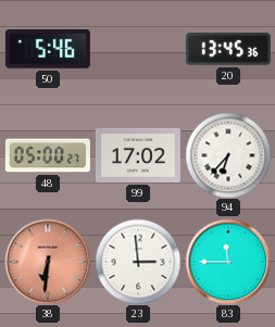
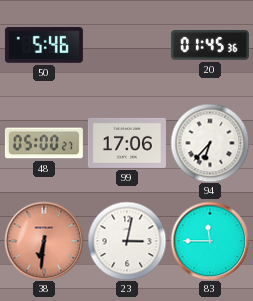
20: 13:45 -> 01:45 (210, 45)
99: 17:02 -> 17:06 (127, 143)
23: 2:59 -> 3:02 (127, 241)
